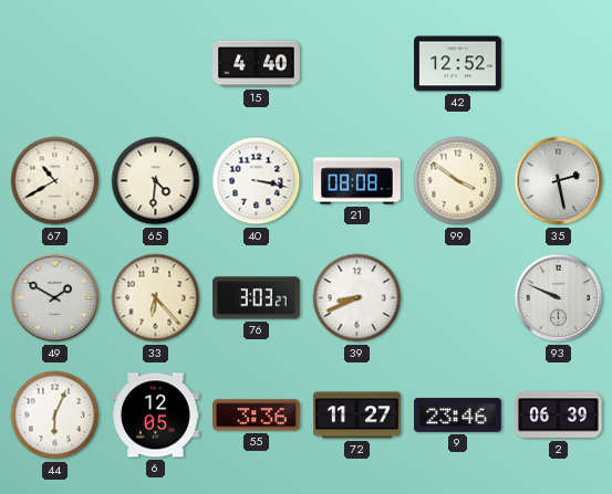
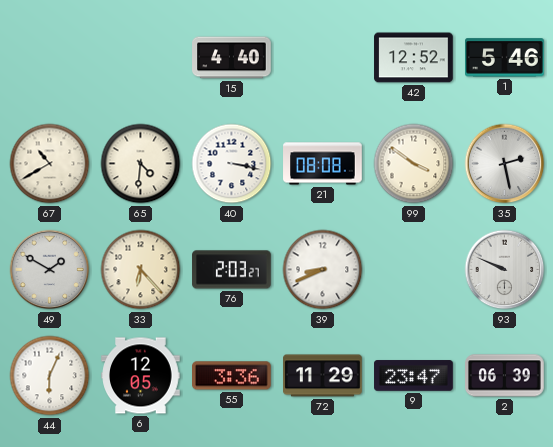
1: none -> 5:46 (505, 58)
76: 3:03 -> 2:03 (232, 270)
72: 11:27 -> 11:29 (323, 376)
9: 23:46 -> 23:47 (414, 376)
